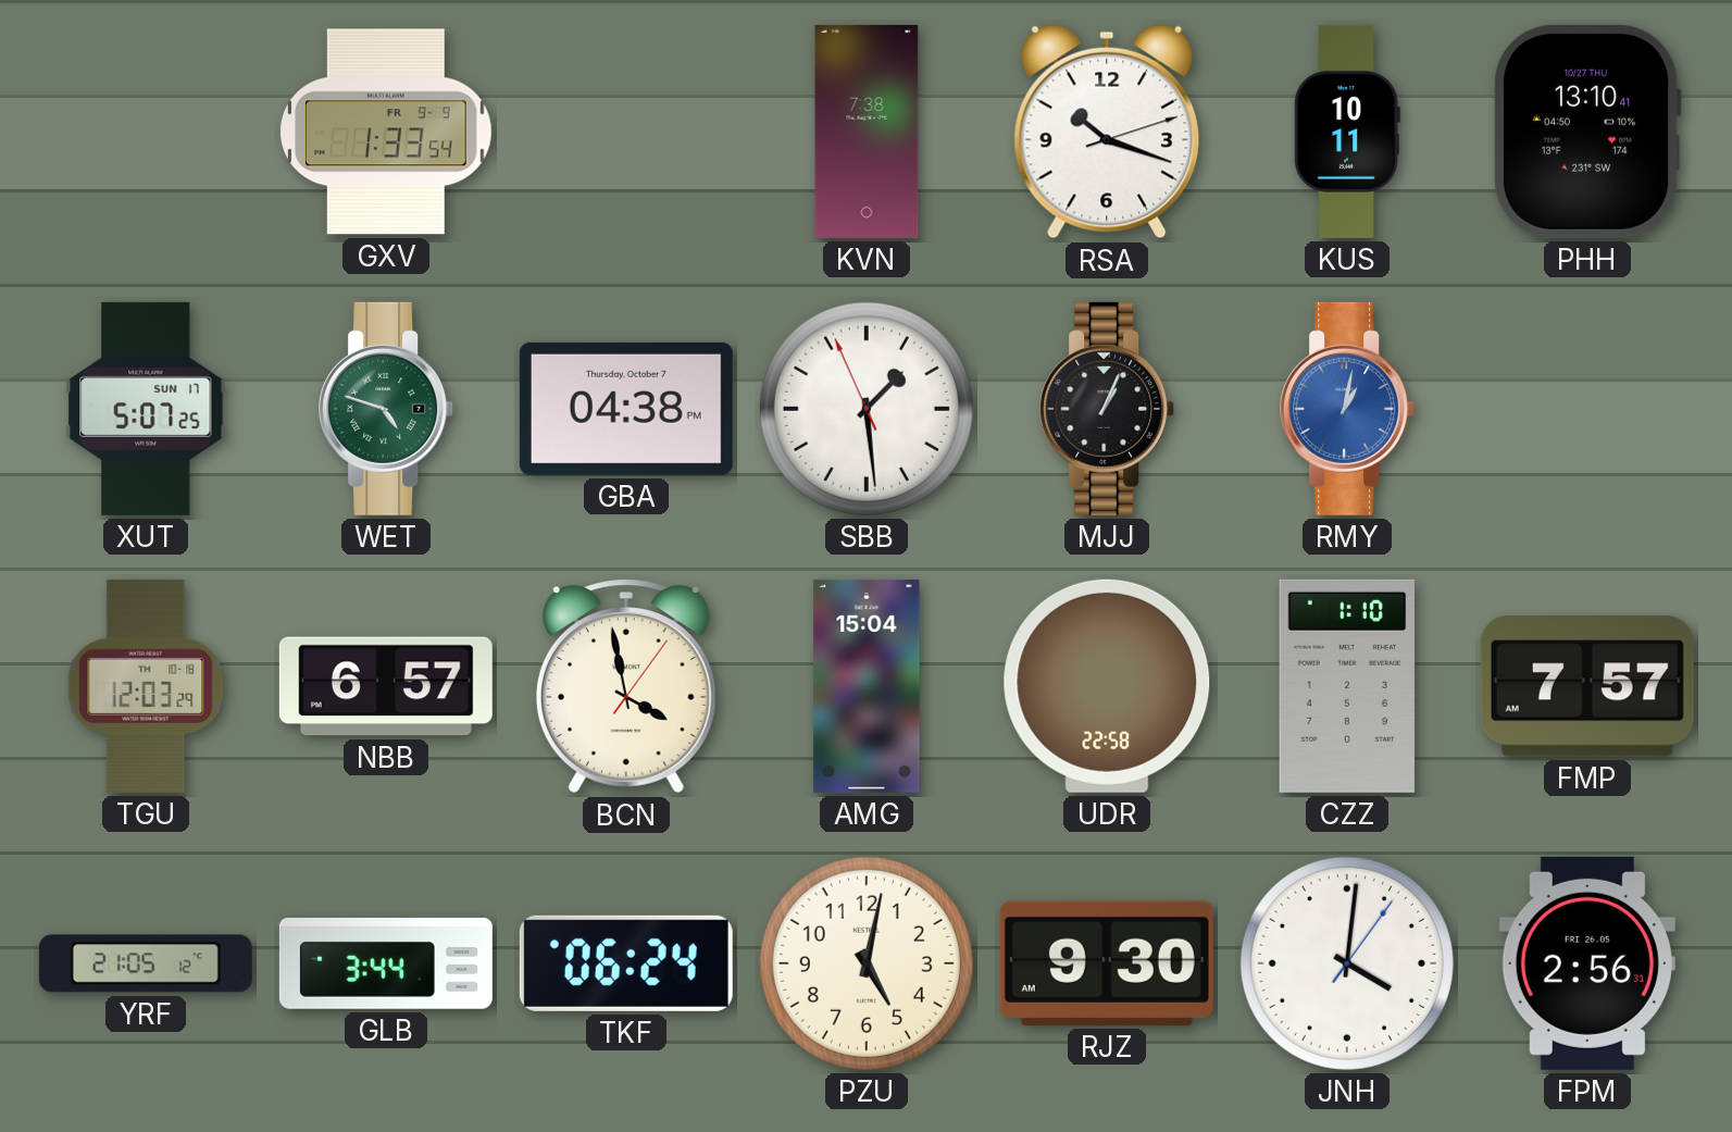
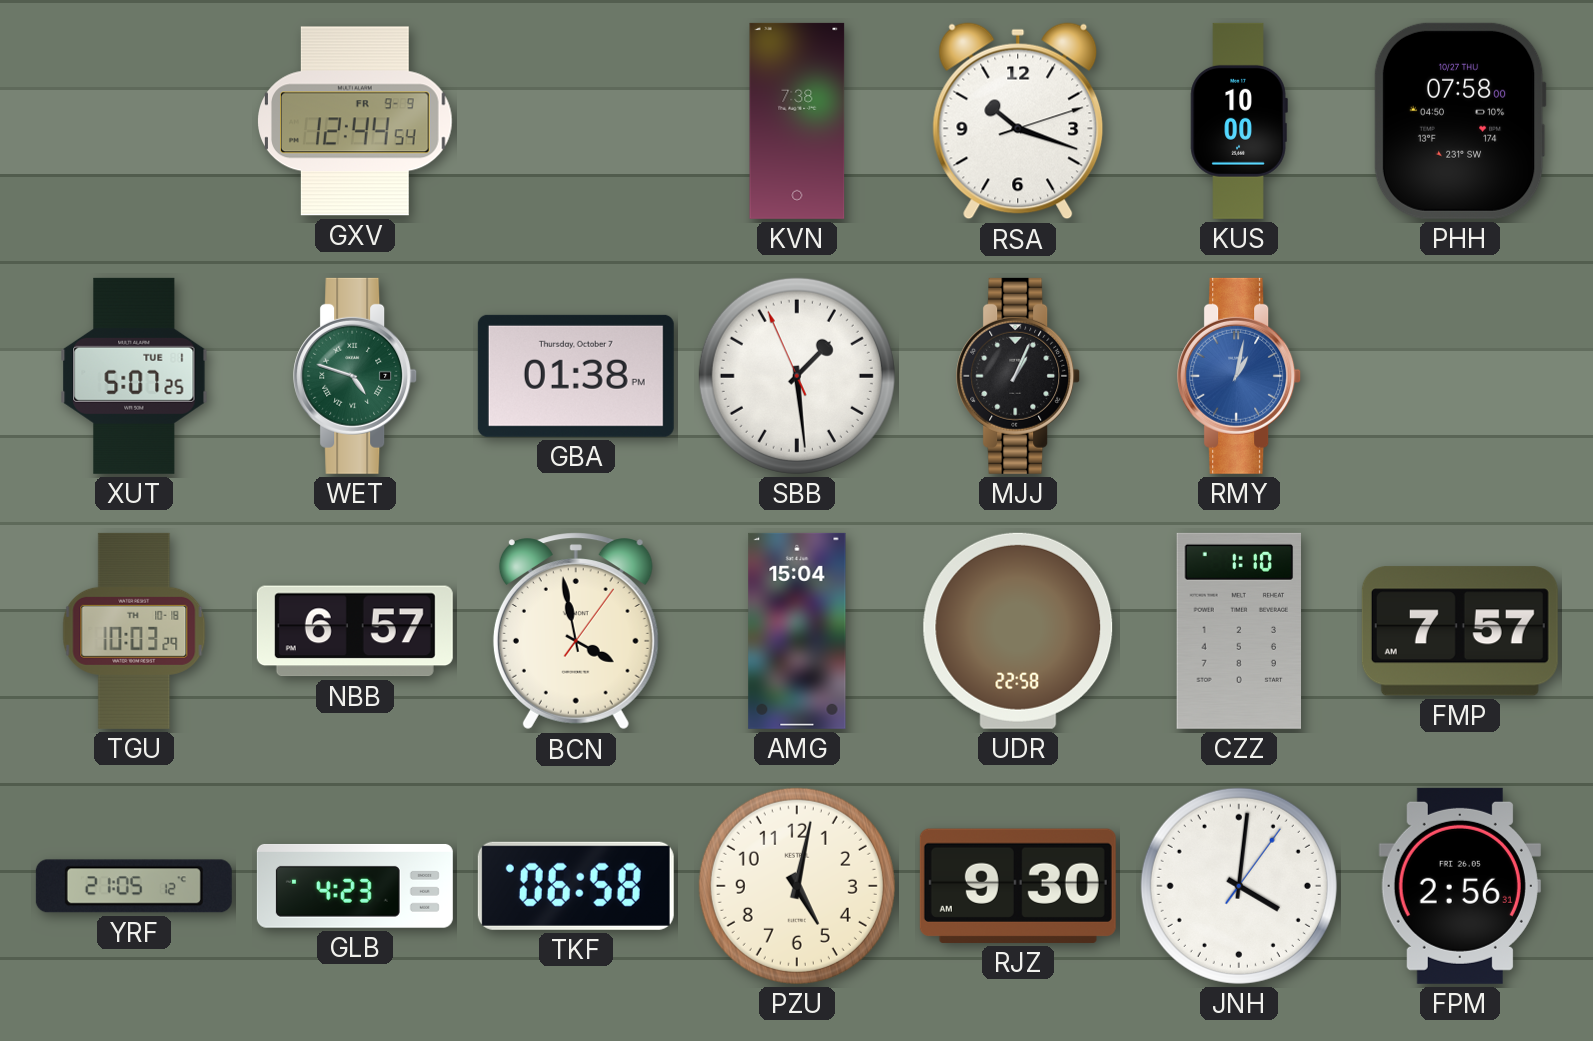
GXV: 1:33 -> 12:44 (356, 121)
KUS: 10:11 -> 10:00 (1239, 121)
PHH: 13:10 -> 07:58 (1460, 121)
XUT date: SUN 17 -> TUE 1 (134, 376)
GBA: 04:38 -> 01:38 (576, 376)
TGU: 12:03 -> 10:03 (134, 631)
GLB: 3:44 -> 4:23 (355, 886)
TKF: 06:24 -> 06:58 (576, 886)
